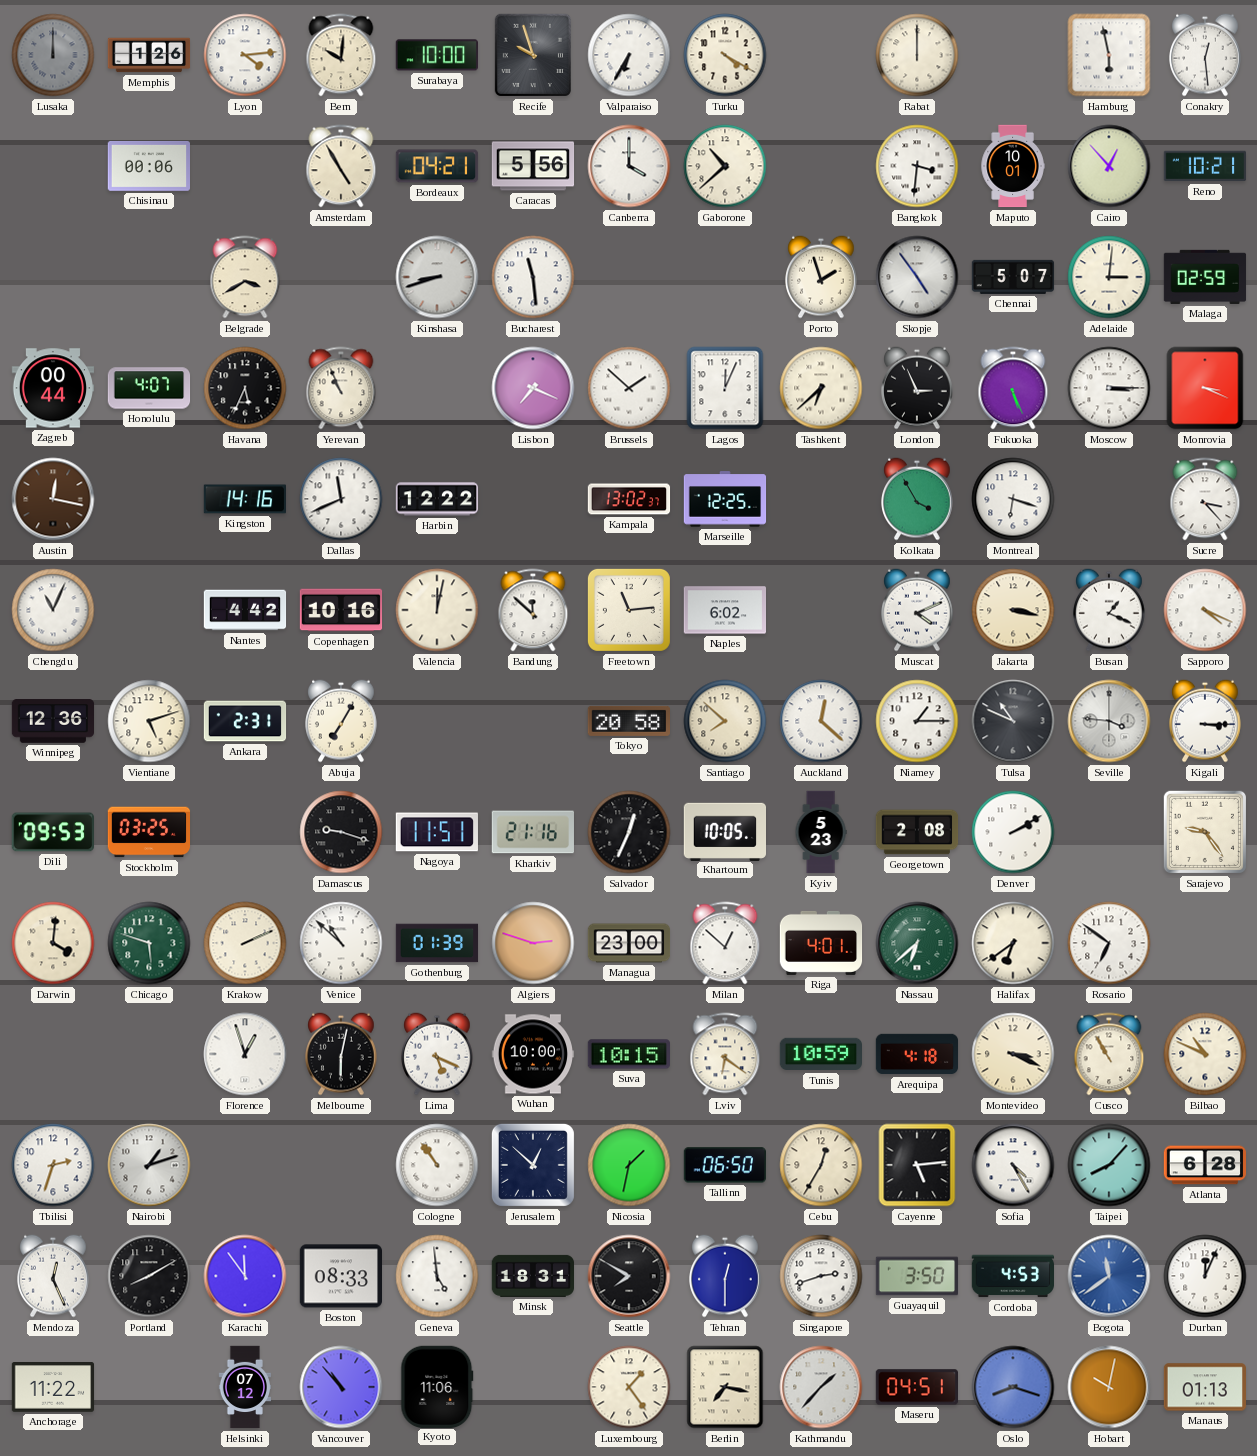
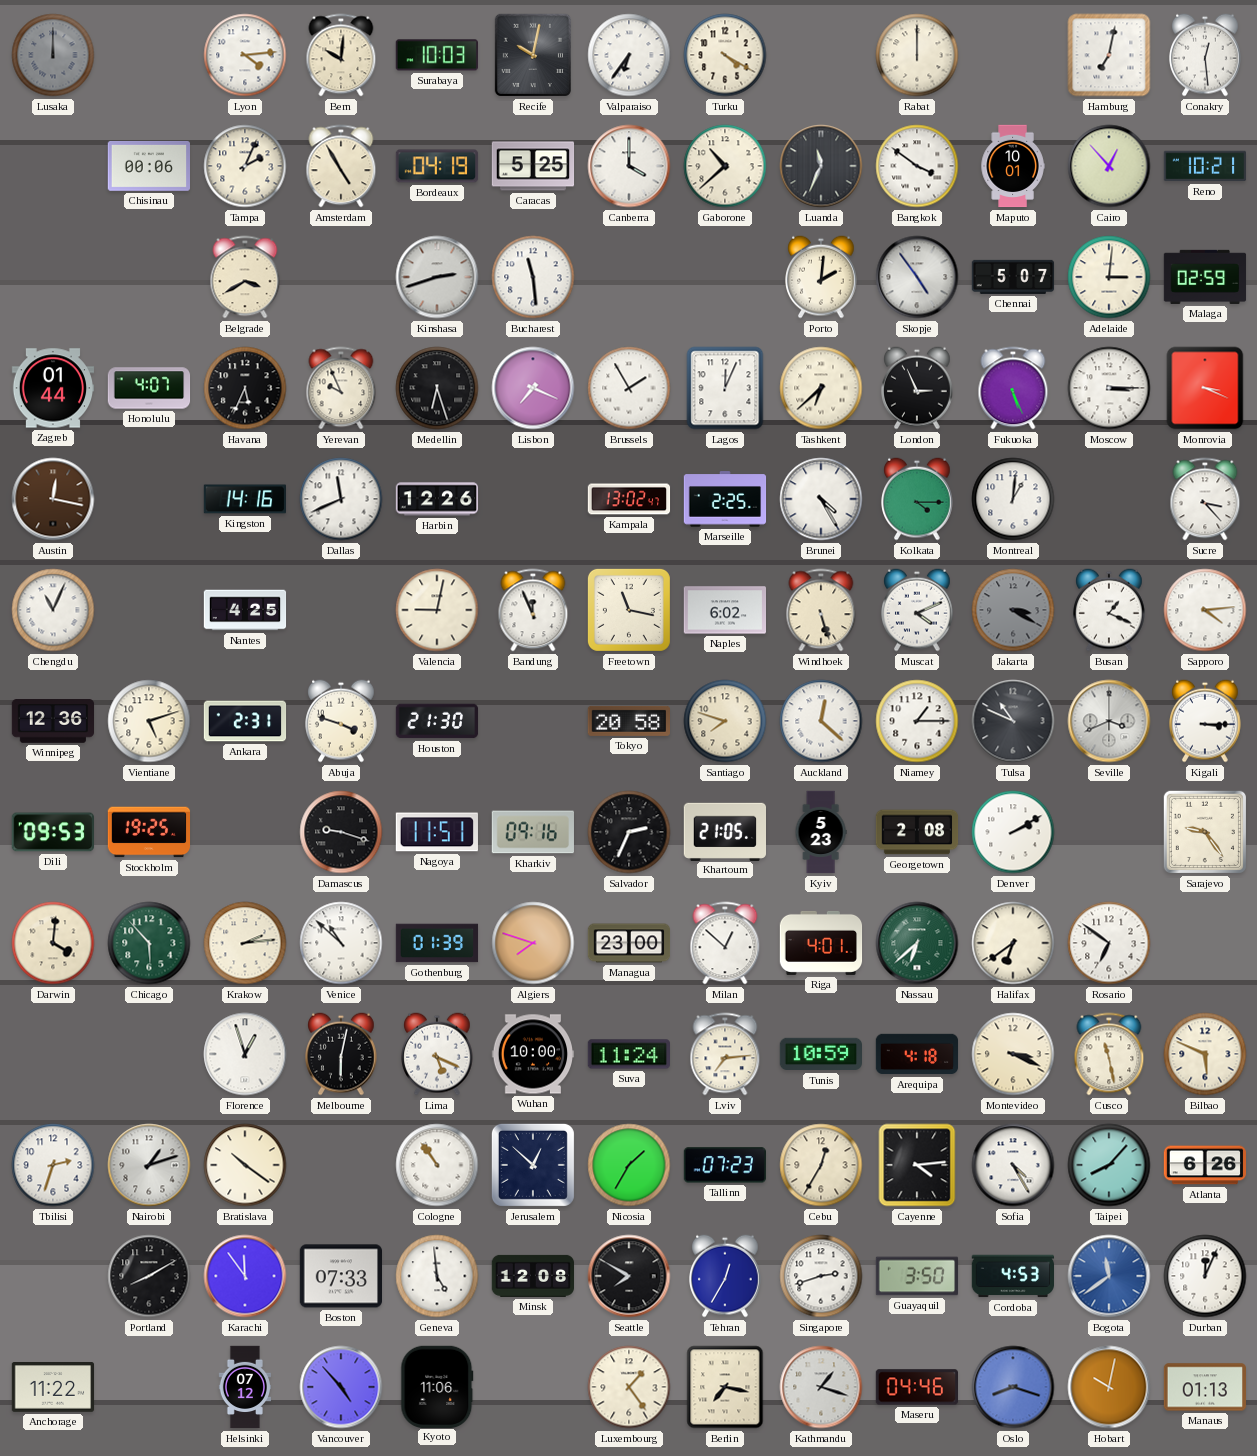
Memphis: 1:26 -> none (149, 55)
Surabaya: 10:00 -> 10:03 (437, 55)
Recife: 9:57 -> 10:02 (533, 55)
Valparaiso: 6:35 -> 6:36 (629, 55)
Hamburg: 5:58 -> 7:02 (1109, 55)
Tampa: none -> 2:04 (245, 166)
Bordeaux: 04:21 -> 04:19 (437, 166)
Caracas: 5:56 -> 5:25 (533, 166)
Luanda: none -> 11:34 (821, 166)
Bangkok: 3:31 -> 3:51 (917, 166)
Kinshasa: 8:42 -> 2:42 (437, 277)
Porto: 1:57 -> 2:01 (822, 277)
Zagreb: 00:44 -> 01:44 (53, 388)
Yerevan: 10:56 -> 9:56 (341, 388)
Medellin: none -> 6:27 (437, 388)
Brussels: 1:52 -> 1:55 (629, 388)
Harbin: 12:22 -> 12:26 (437, 499)
Kampala: 13:02:37 -> 13:02:47 (629, 499)
Marseille: 12:25 -> 2:25 (725, 499)
Brunei: none -> 4:25 (821, 499)
Kolkata: 3:55 -> 4:15 (918, 499)
Montreal: 6:18 -> 1:01 (1013, 499)
Nantes: 4:42 -> 4:25 (245, 610)
Copenhagen: 10:16 -> none (341, 610)
Valencia: 12:02 -> 9:02 (437, 610)
Bandung: 11:52 -> 11:56 (533, 610)
Freetown: 11:14 -> 11:17 (629, 610)
Windhoek: none -> 5:27 (821, 610)
Jakarta: 3:17 -> 3:20 (1013, 610)
Jakarta dial: cream -> grey (1013, 610)
Sapporo: 4:19 -> 4:14 (1205, 610)
Abuja: 7:05 -> 3:48 (342, 721)
Houston: none -> 21:30 (437, 721)
Santiago: 7:52 -> 7:48 (725, 721)
Seville: 3:46 -> 3:41 (1109, 721)
Stockholm: 03:25 -> 19:25 (149, 832)
Kharkiv: 21:16 -> 09:16 (533, 832)
Salvador: 12:34 -> 2:34 (629, 832)
Khartoum: 10:05 -> 21:05 (724, 831)
Chicago: 5:48 -> 5:53 (149, 943)
Krakow: 2:11 -> 2:14 (245, 943)
Algiers: 2:48 -> 7:48 (533, 943)
Suva: 10:15 -> 11:24 (628, 1054)
Lviv: 6:21 -> 7:14 (725, 1054)
Cusco: 10:55 -> 11:28 (1109, 1054)
Bilbao: 10:49 -> 5:49 (1205, 1054)
Bratislava: none -> 10:21 (245, 1165)
Nicosia: 1:32 -> 1:35 (629, 1165)
Tallinn: 06:50 -> 07:23 (724, 1165)
Cayenne: 5:14 -> 4:14 (917, 1165)
Atlanta: 6:28 -> 6:26 (1205, 1165)
Mendoza: 12:26 -> none (54, 1276)
Boston: 08:33 -> 07:33 (340, 1276)
Minsk: 18:31 -> 12:08 (532, 1276)
Tehran: 12:30 -> 12:35 (726, 1276)
Vancouver: 10:53 -> 4:53 (341, 1387)
Kathmandu: 1:37 -> 1:18 (821, 1387)
Maseru: 04:51 -> 04:46 (917, 1387)
